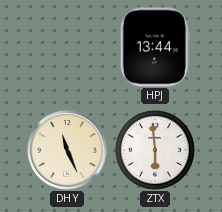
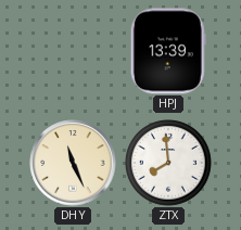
HPJ: 13:44 -> 13:39 (168, 51)
ZTX: 5:59 -> 7:59 (169, 164)
